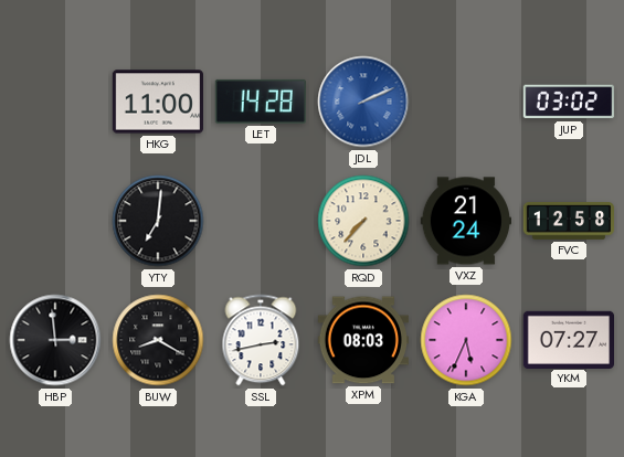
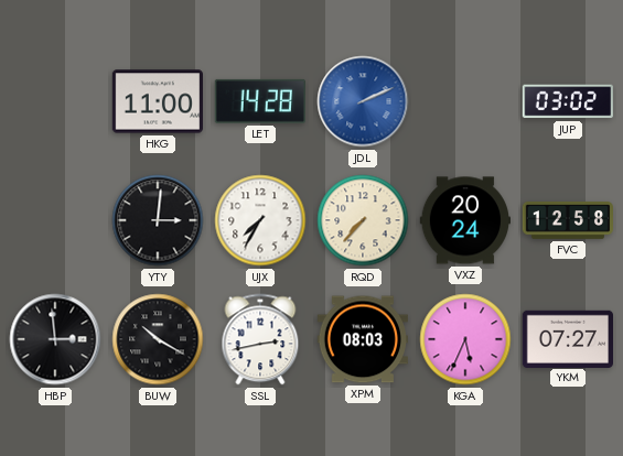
YTY: 7:01 -> 3:01 (158, 220)
UJX: none -> 7:35 (260, 220)
VXZ: 21:24 -> 20:24 (464, 220)
BUW: 8:20 -> 10:20 (158, 339)
